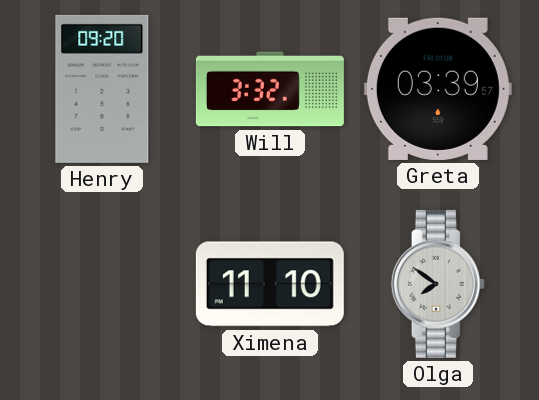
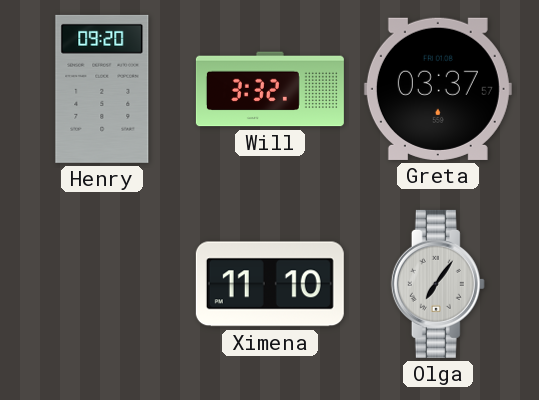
Greta: 03:39 -> 03:37 (438, 89)
Olga: 7:51 -> 7:06 (438, 284)
